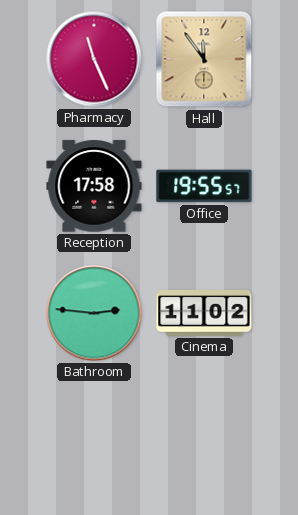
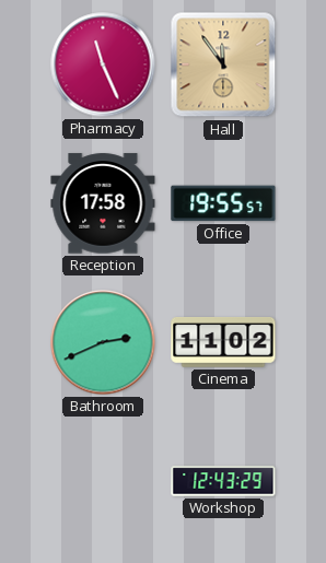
Bathroom: 2:46 -> 2:41 (103, 342)
Workshop: none -> 12:43 (223, 481)
